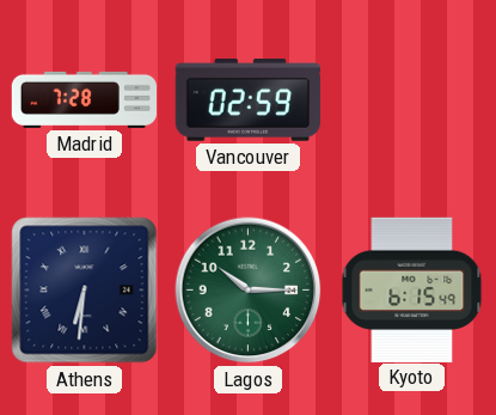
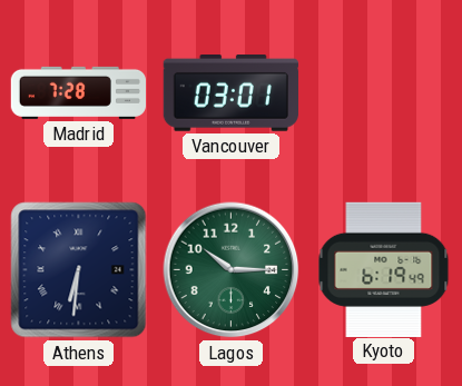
Vancouver: 02:59 -> 03:01 (230, 93)
Kyoto: 6:15 -> 6:19 (384, 269)
